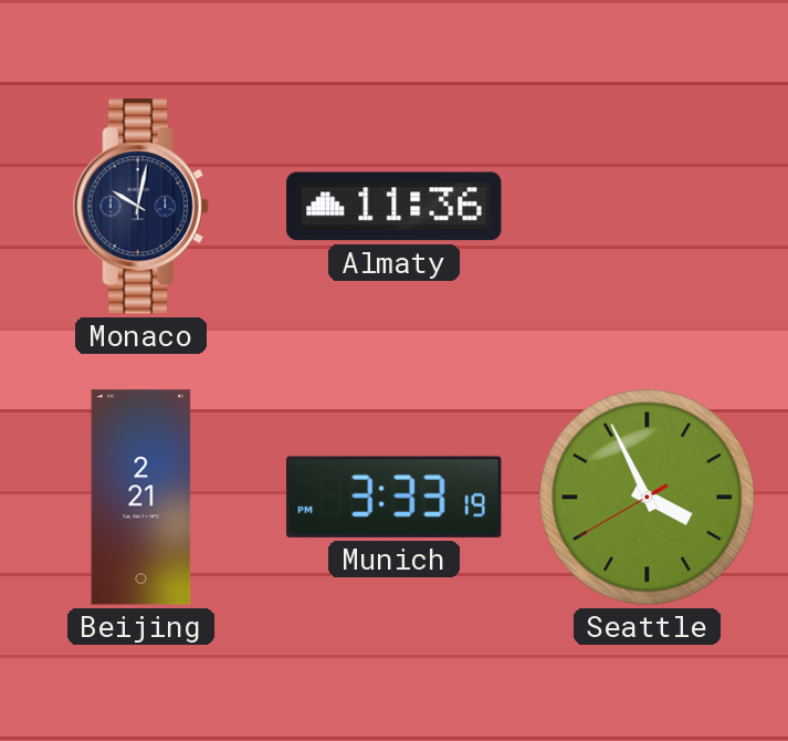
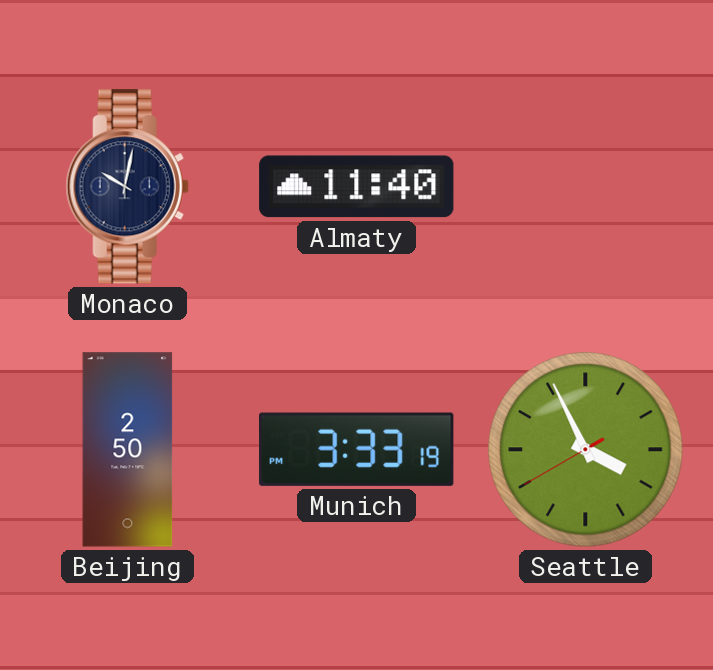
Almaty: 11:36 -> 11:40 (357, 187)
Beijing: 2:21 -> 2:50 (128, 450)
